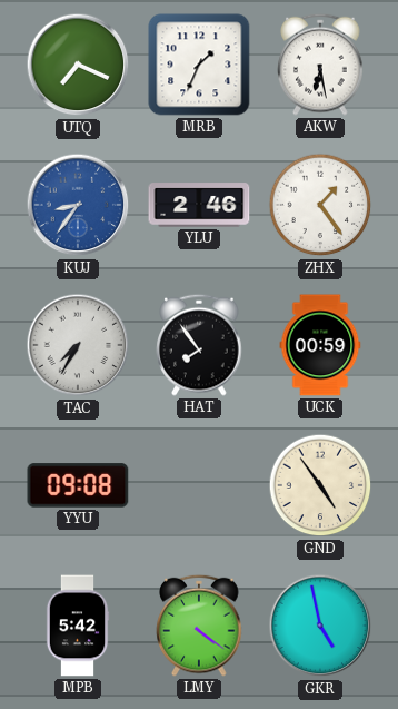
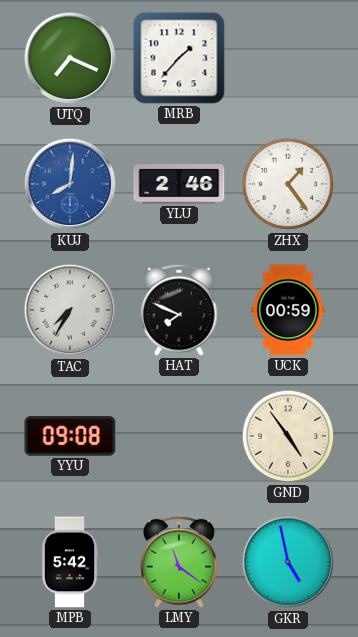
MRB: 1:34 -> 1:37 (179, 58)
AKW: 6:28 -> none (320, 65)
KUJ: 8:36 -> 8:01 (70, 184)
HAT: 7:54 -> 7:49 (179, 310)
LMY: 4:21 -> 11:21 (179, 562)
